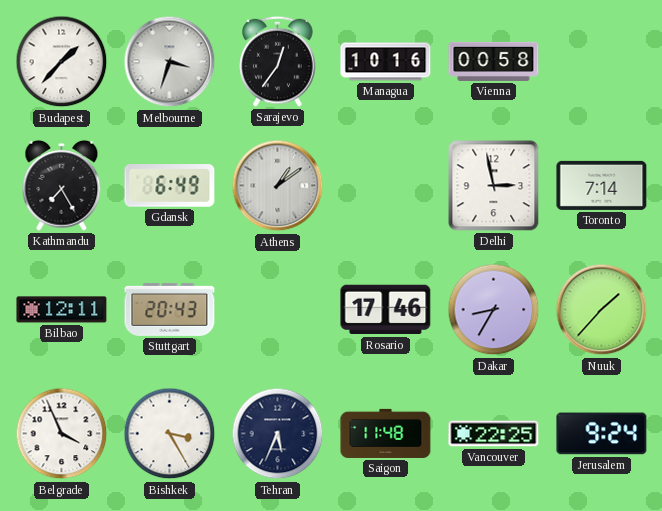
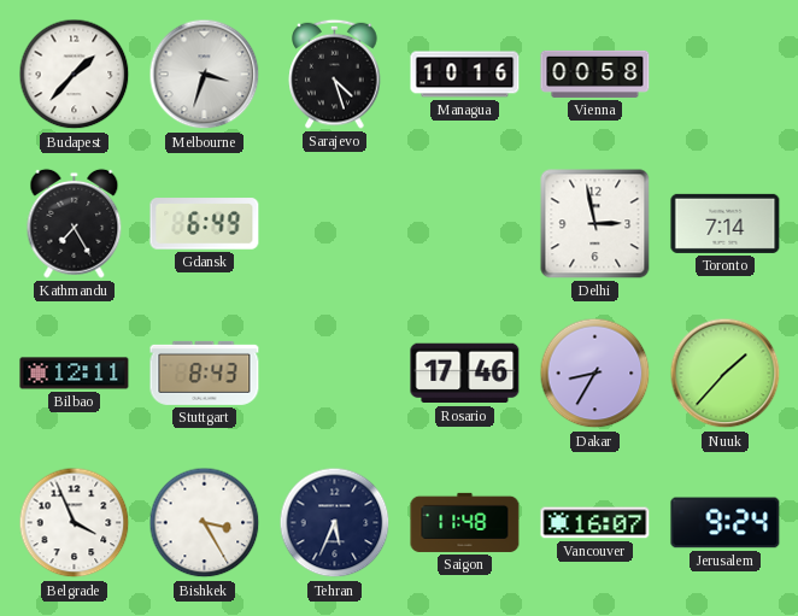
Sarajevo: 12:36 -> 4:27 (335, 74)
Athens: 1:09 -> none (278, 186)
Stuttgart: 20:43 -> 8:43 (205, 372)
Vancouver: 22:25 -> 16:07 (595, 523)
